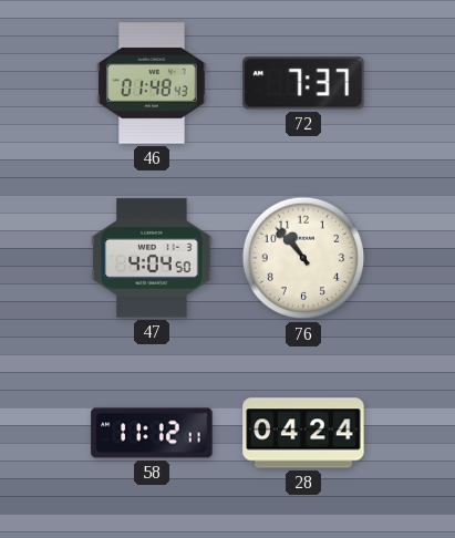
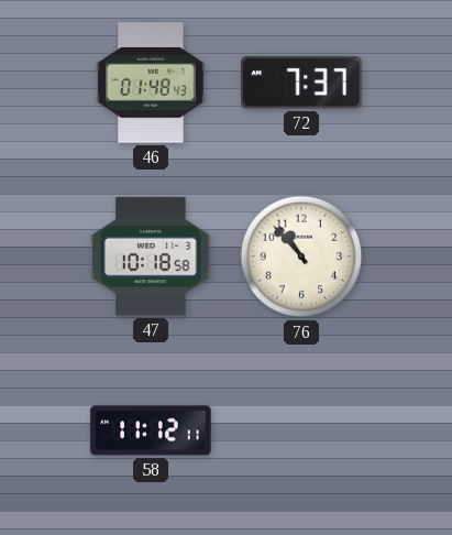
47: 4:04 -> 10:18 (151, 256)
28: 04:24 -> none (303, 433)
